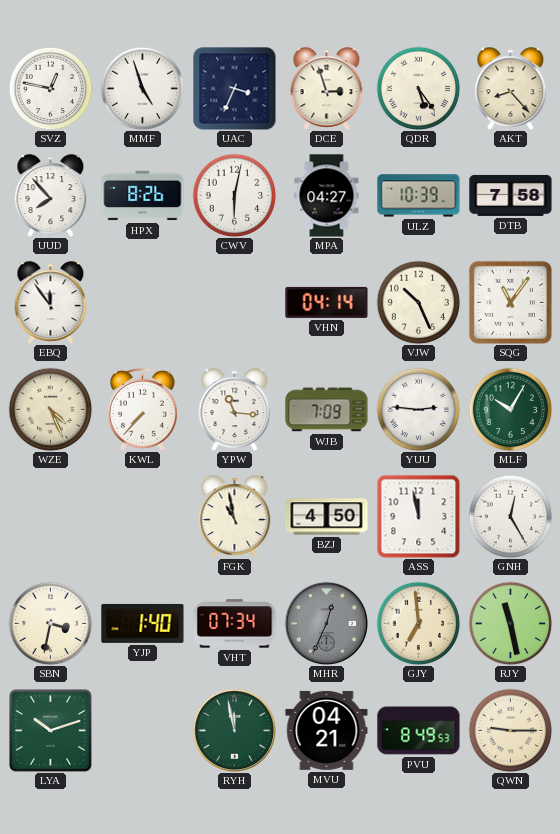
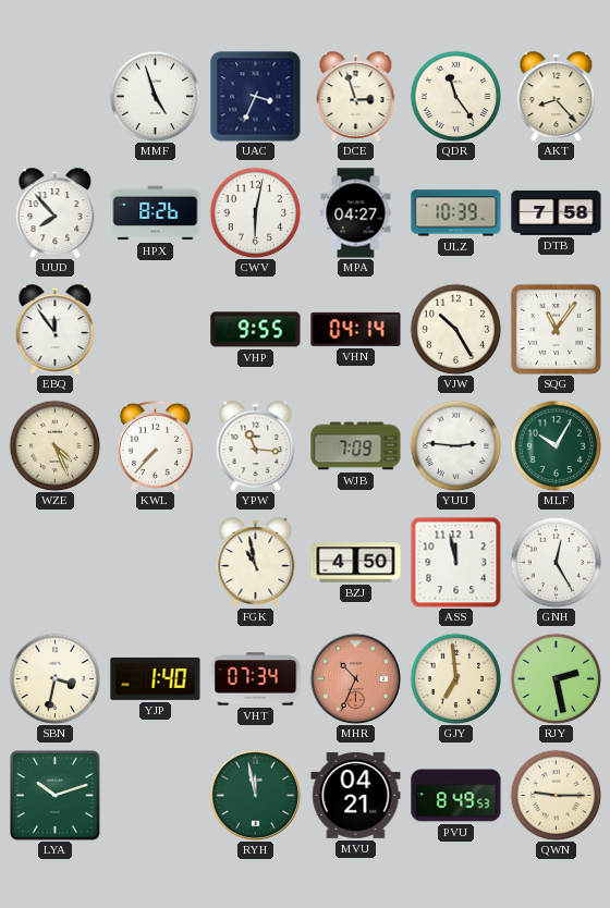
SVZ: 12:47 -> none (50, 88)
QDR: 5:24 -> 11:24 (455, 96)
VHP: none -> 9:55 (256, 330)
VJW: 10:26 -> 10:25 (455, 329)
MHR: 12:34 -> 10:34 (355, 678)
MHR dial: grey -> salmon (355, 678)
RJY: 11:28 -> 2:28 (556, 678)
